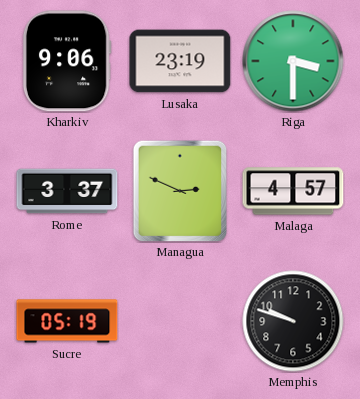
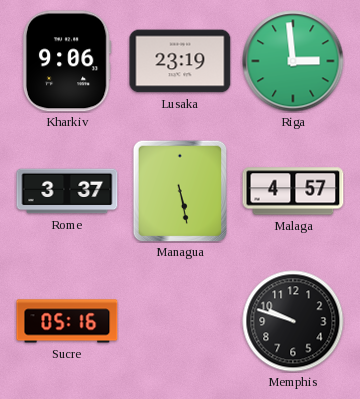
Riga: 3:30 -> 2:59 (293, 61)
Managua: 2:49 -> 5:28 (180, 191)
Sucre: 05:19 -> 05:16 (67, 321)
